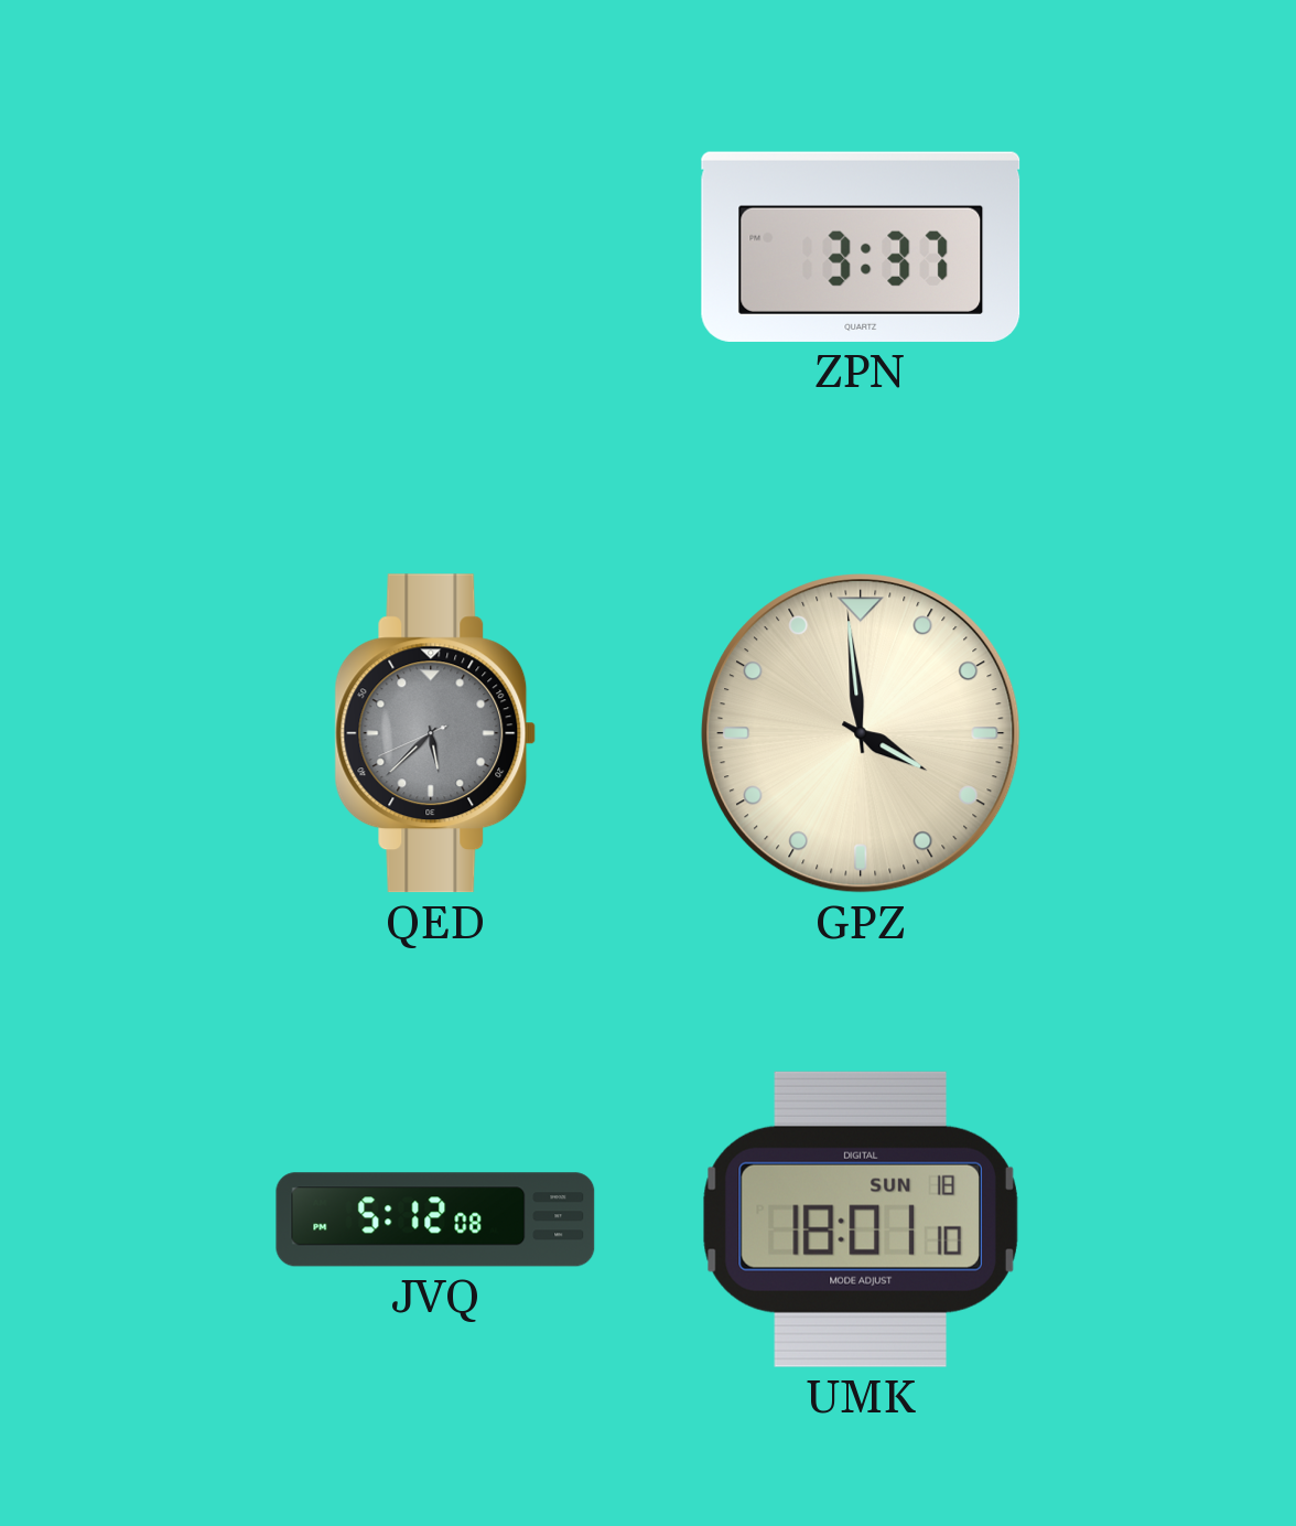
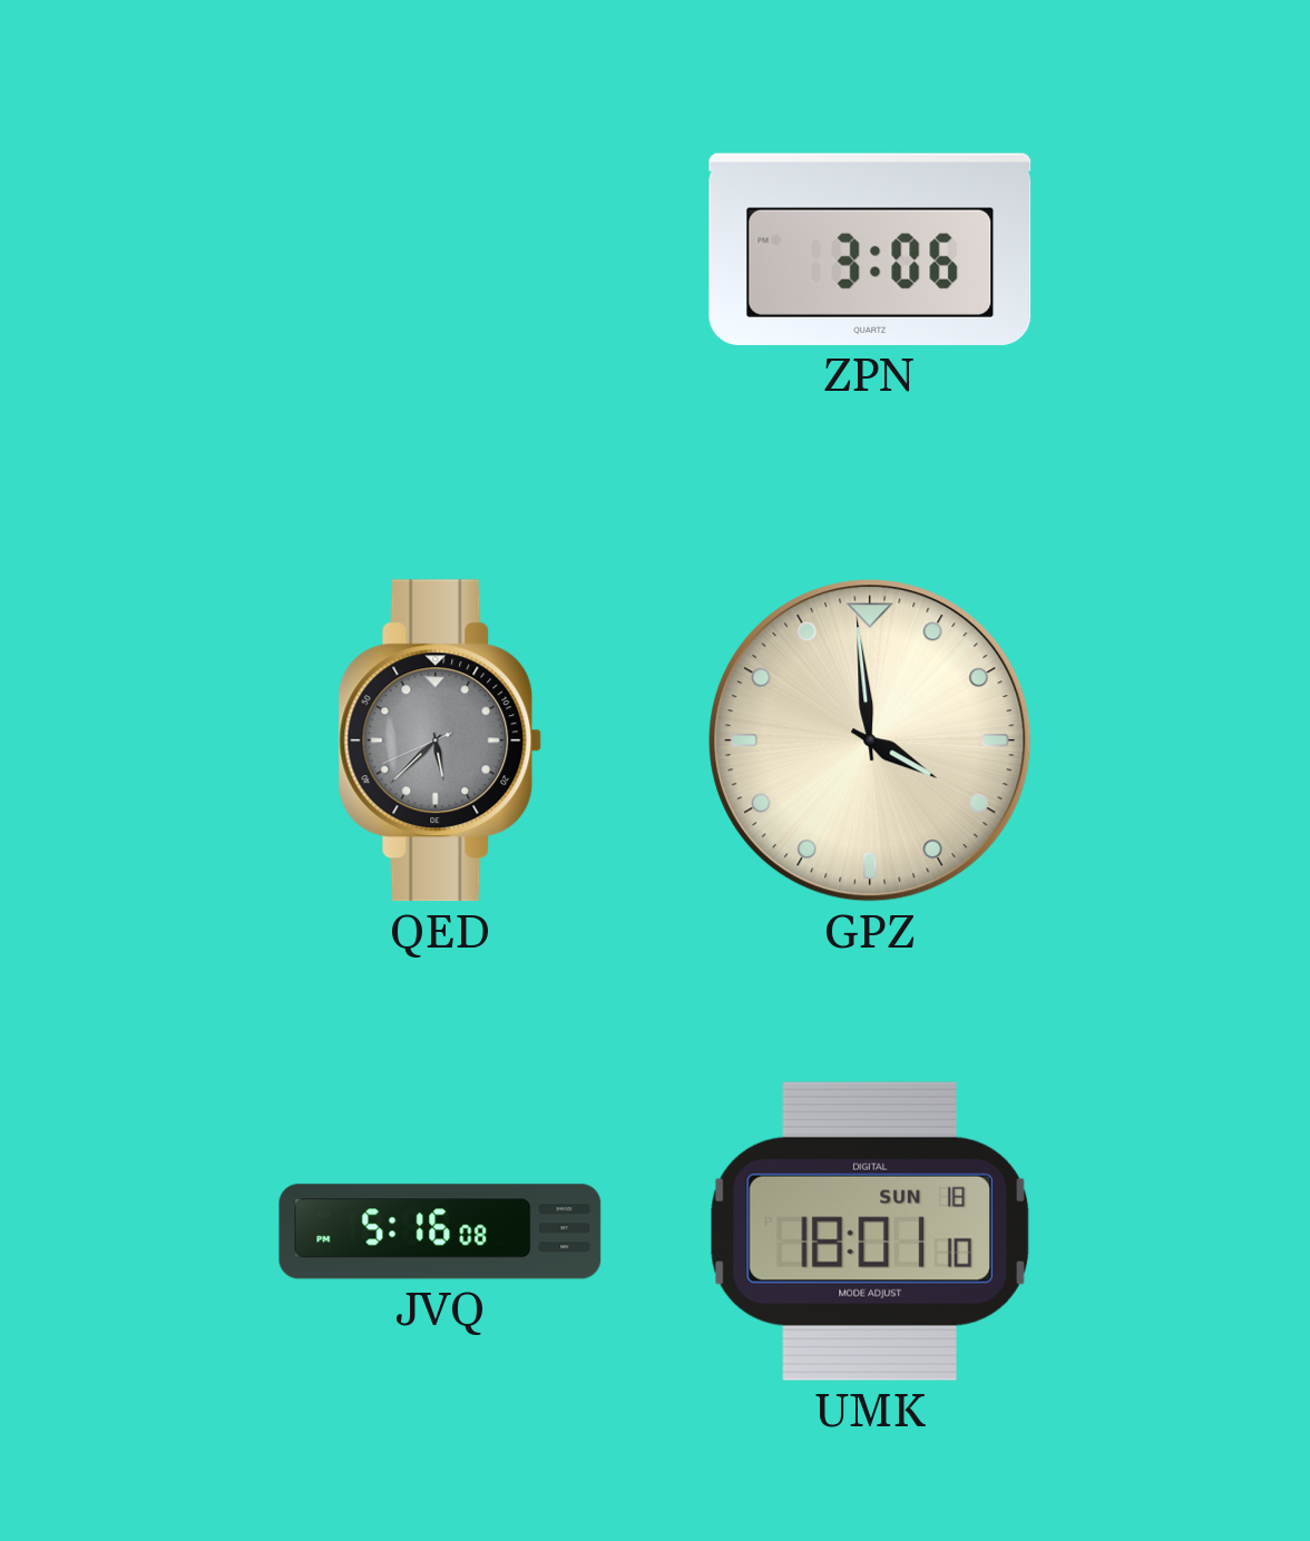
ZPN: 3:37 -> 3:06 (870, 249)
JVQ: 5:12 -> 5:16 (440, 1231)
